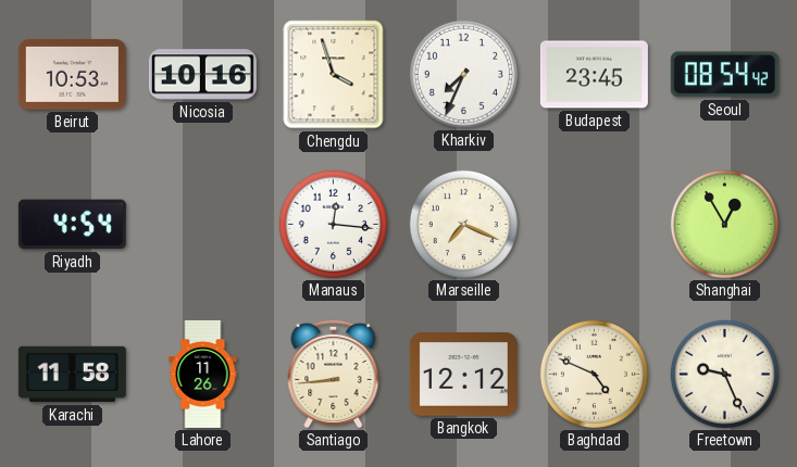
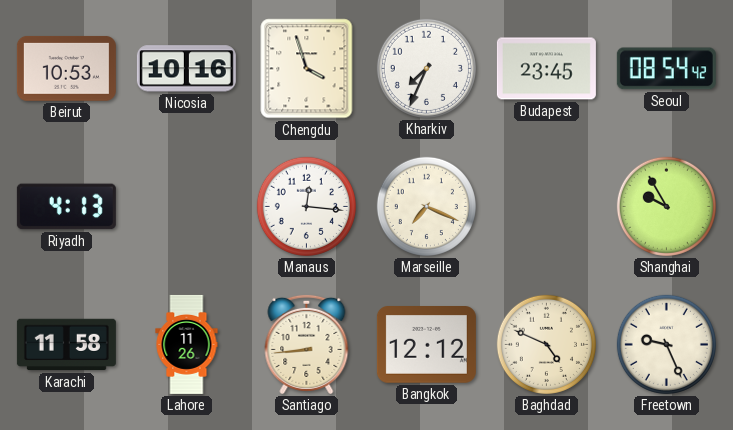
Riyadh: 4:54 -> 4:13 (66, 207)
Shanghai: 12:55 -> 9:55 (666, 206)
